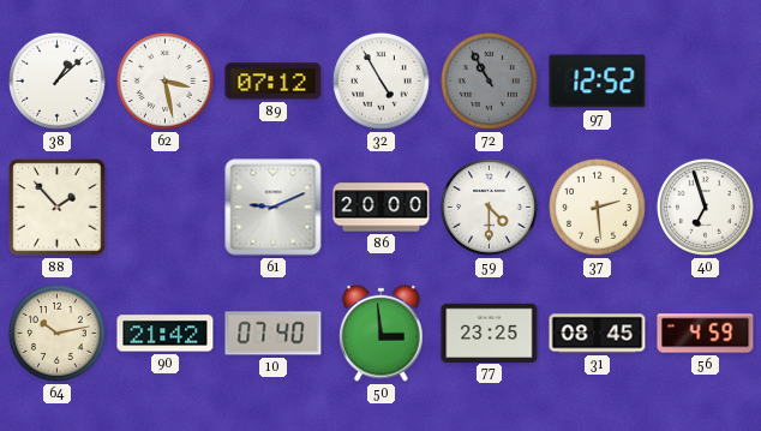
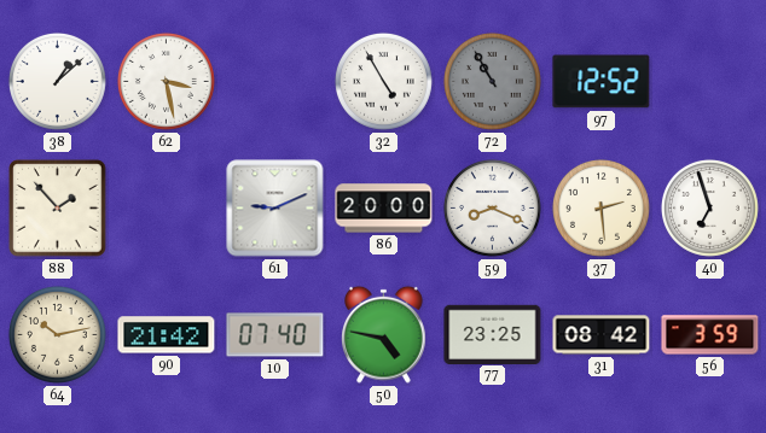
89: 07:12 -> none (274, 82)
59: 4:30 -> 8:19 (492, 207)
50: 2:59 -> 4:47 (384, 334)
31: 08:45 -> 08:42 (602, 335)
56: 4:59 -> 3:59 (710, 335)
